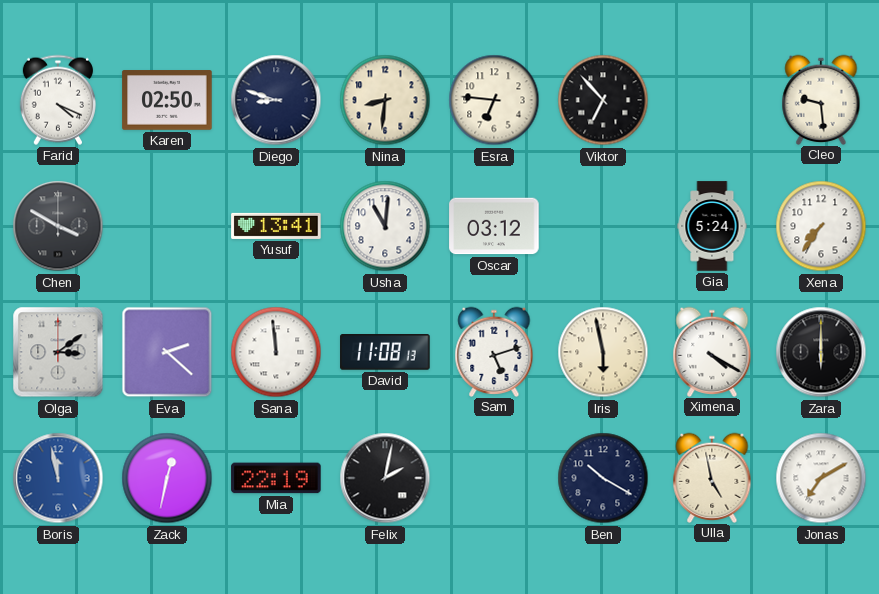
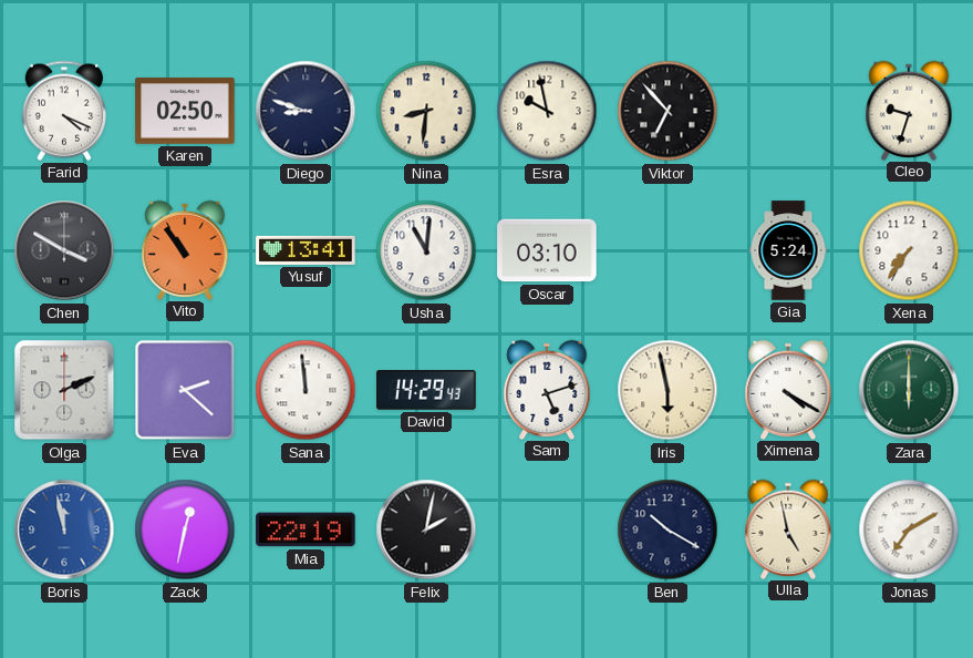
Esra: 6:46 -> 9:58 (547, 111)
Cleo: 9:29 -> 9:33 (909, 110)
Vito: none -> 10:54 (185, 249)
Oscar: 03:12 -> 03:10 (547, 250)
Olga: 3:09 -> 2:11 (64, 390)
David: 11:08 -> 14:29 (426, 390)
Zara dial: black -> green (909, 390)
